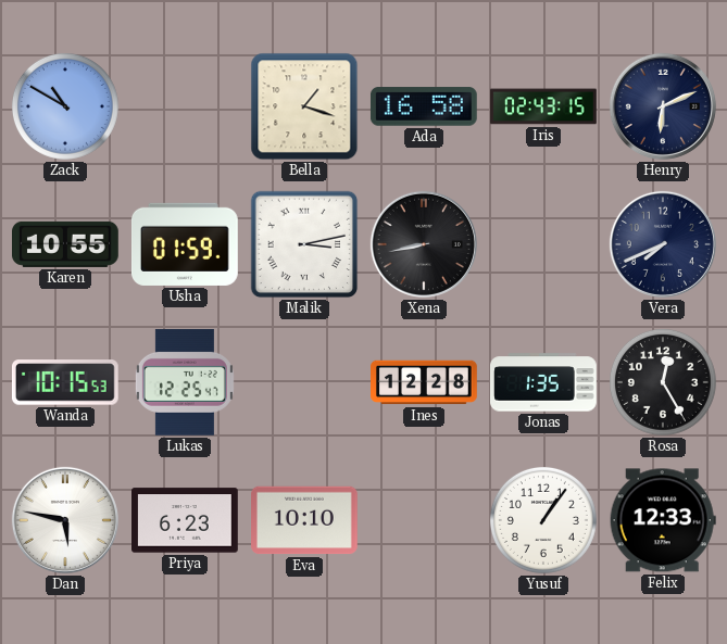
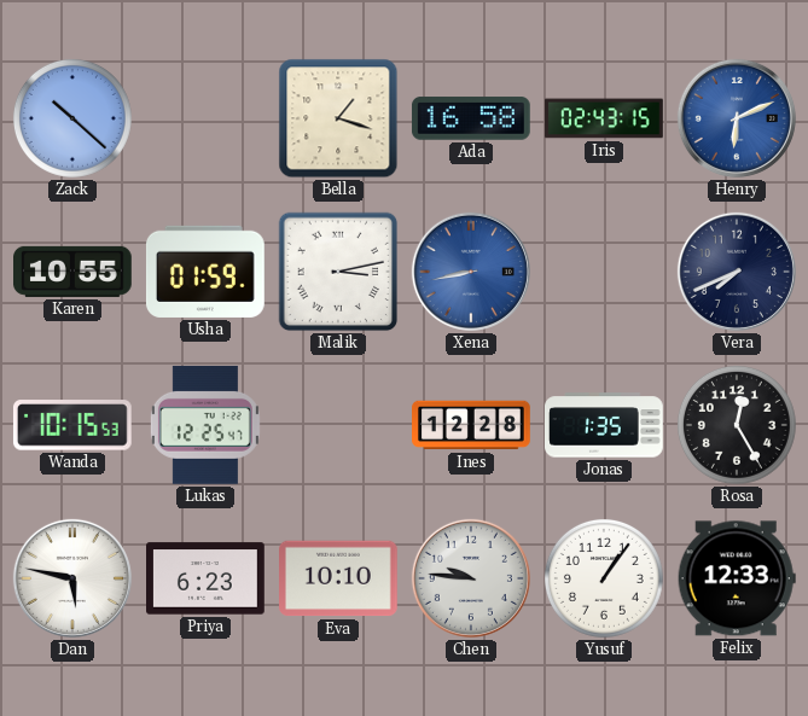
Zack: 10:50 -> 10:22 (72, 118)
Henry dial: navy -> blue (737, 118)
Xena dial: black -> blue (471, 272)
Chen: none -> 9:46 (471, 578)
